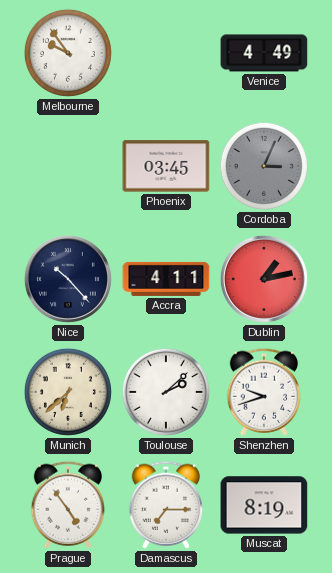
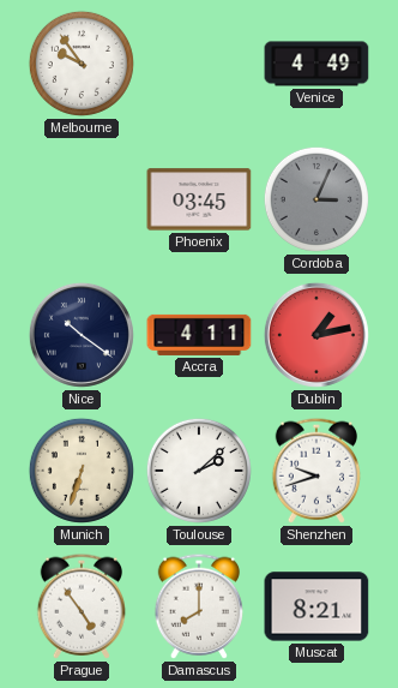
Nice: 10:23 -> 10:21 (82, 335)
Munich: 6:38 -> 6:33 (82, 471)
Damascus: 7:15 -> 8:00 (199, 606)
Muscat: 8:19 -> 8:21 (316, 606)
